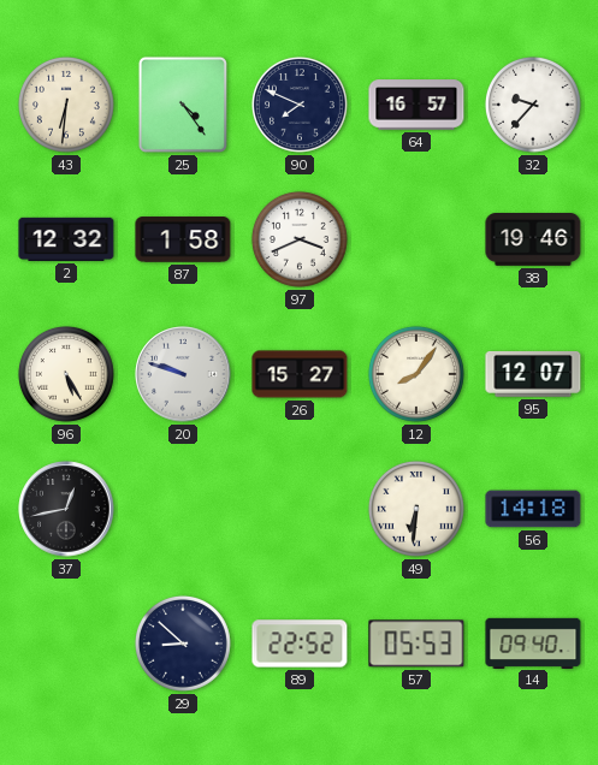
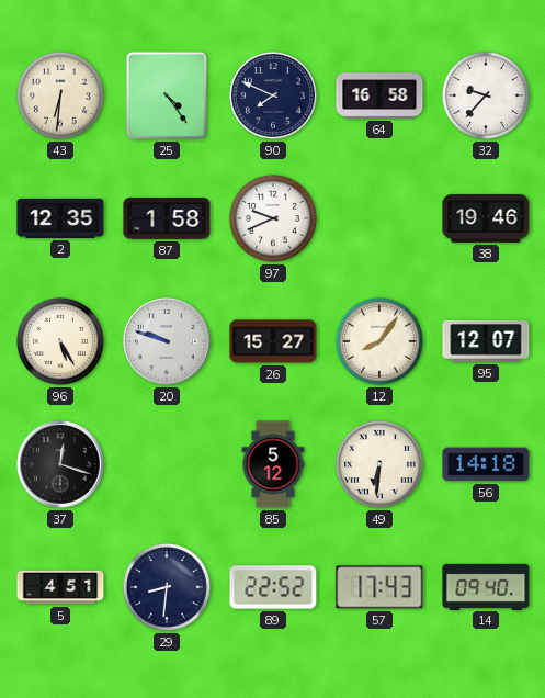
64: 16:57 -> 16:58 (379, 95)
2: 12:32 -> 12:35 (60, 218)
97: 3:41 -> 9:41 (273, 218)
37: 12:43 -> 12:18 (60, 464)
85: none -> 5:12 (273, 464)
5: none -> 4:51 (60, 587)
29: 8:52 -> 8:31 (167, 587)
57: 05:53 -> 17:43 (379, 587)
